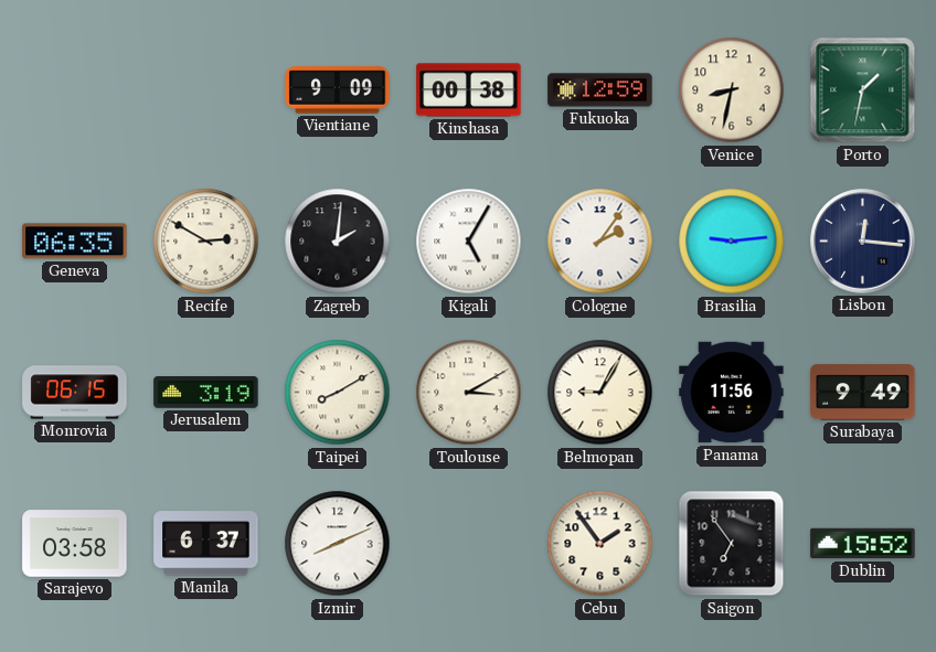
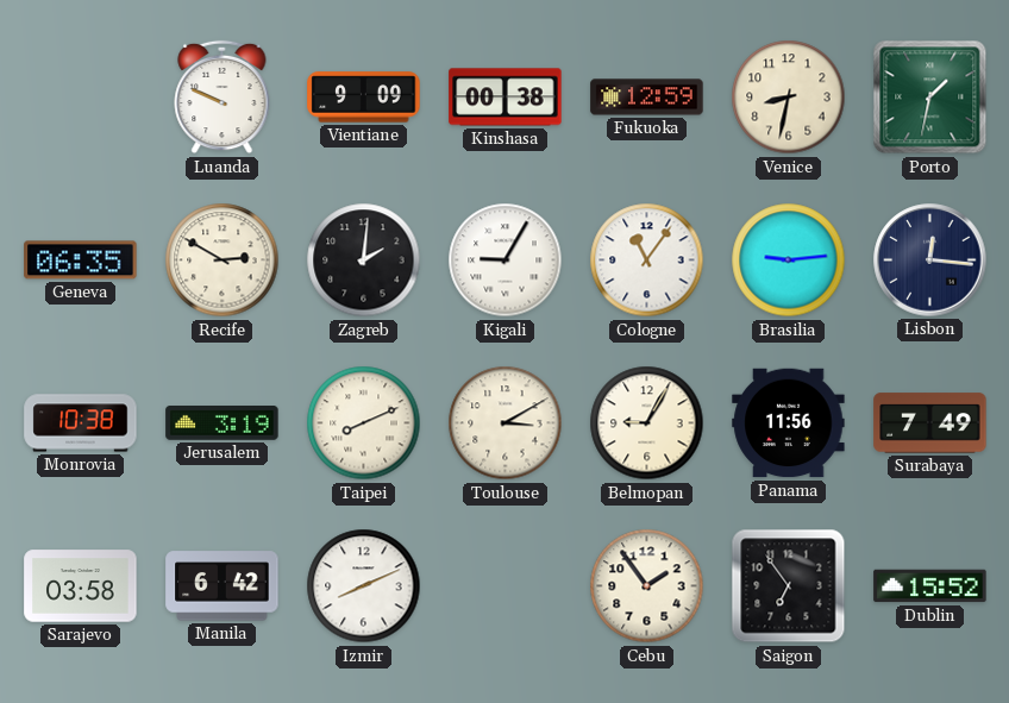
Luanda: none -> 9:49 (223, 98)
Kigali: 5:05 -> 9:05 (506, 261)
Cologne: 2:06 -> 11:06 (647, 261)
Monrovia: 06:15 -> 10:38 (81, 423)
Taipei: 8:10 -> 8:11 (364, 423)
Surabaya: 9:49 -> 7:49 (930, 423)
Manila: 6:37 -> 6:42 (223, 586)
